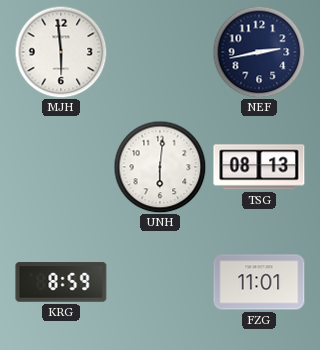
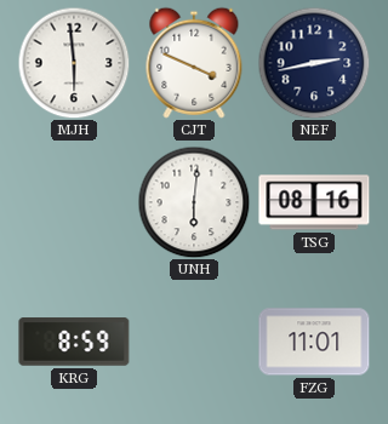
CJT: none -> 3:49 (194, 63)
TSG: 08:13 -> 08:16 (314, 202)
